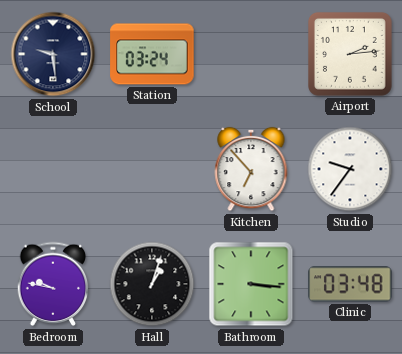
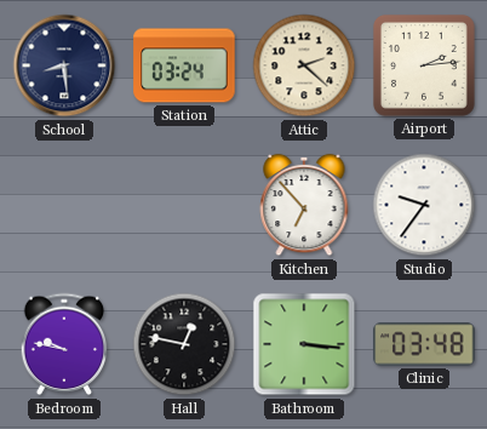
School: 9:29 -> 8:29 (64, 65)
Attic: none -> 2:22 (304, 65)
Hall: 1:03 -> 12:47 (184, 344)
